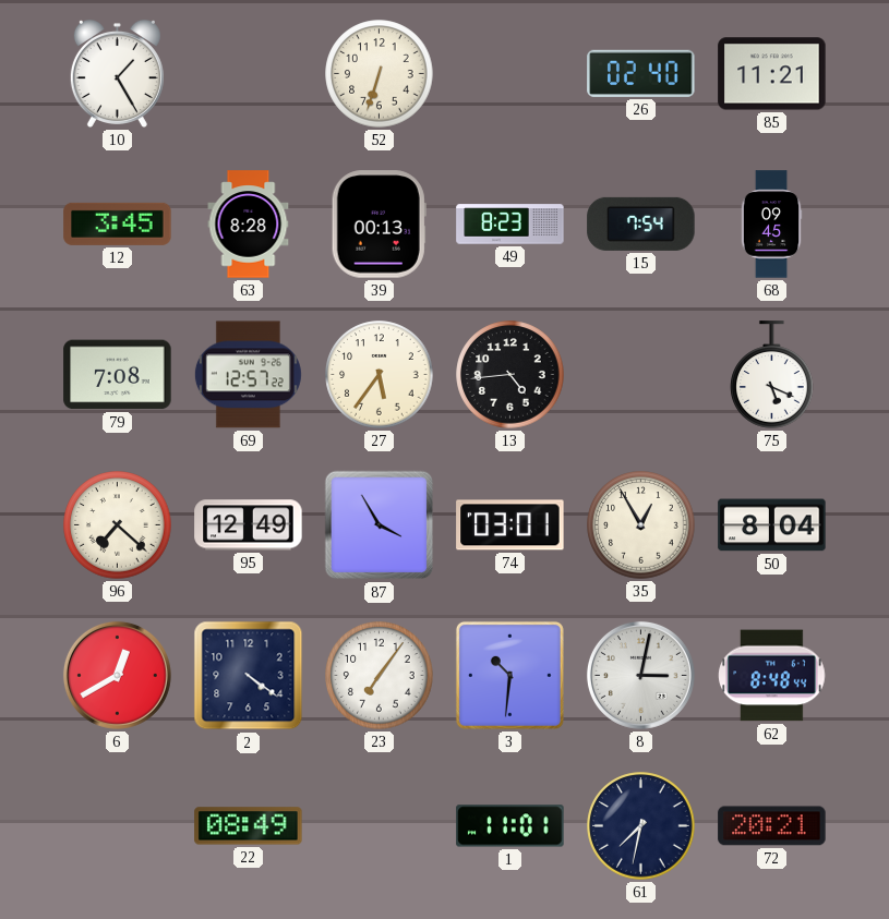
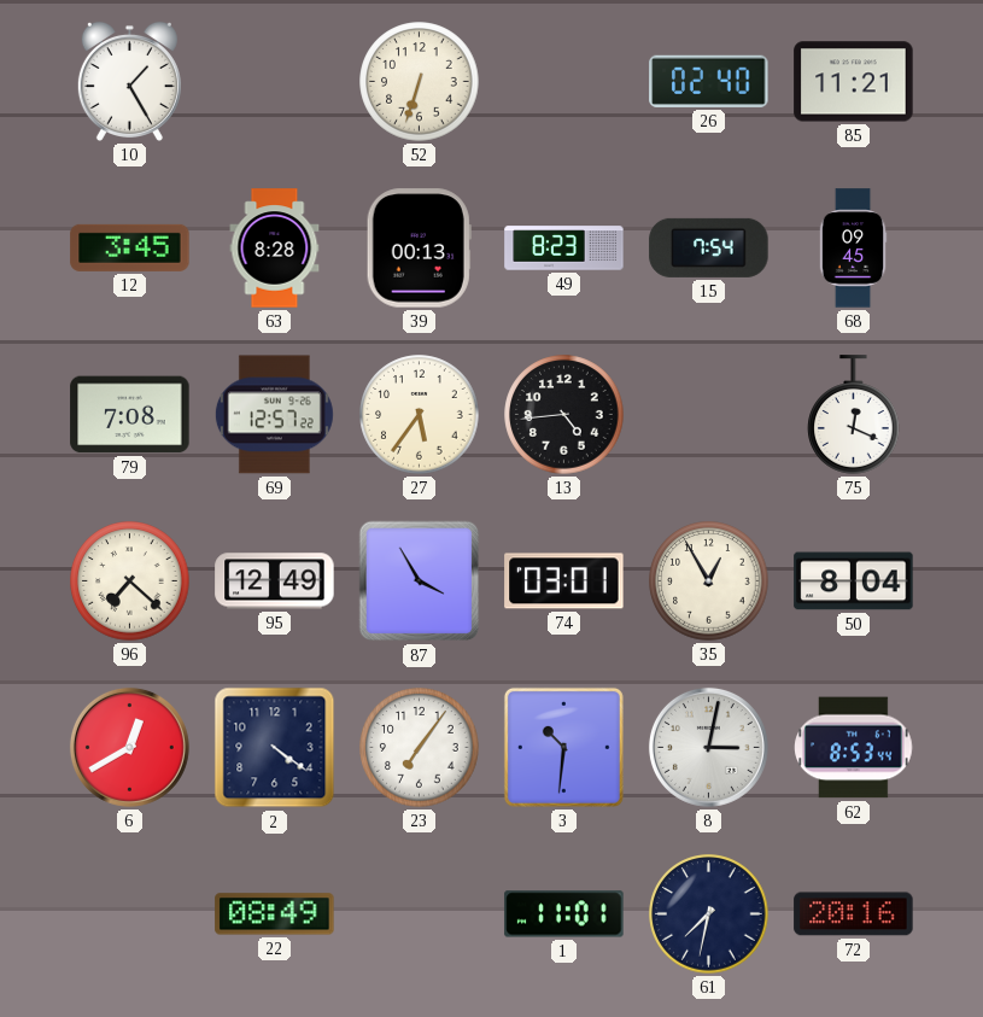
75: 5:19 -> 12:19 (854, 415)
62: 8:48 -> 8:53 (854, 748)
72: 20:21 -> 20:16 (854, 914)
